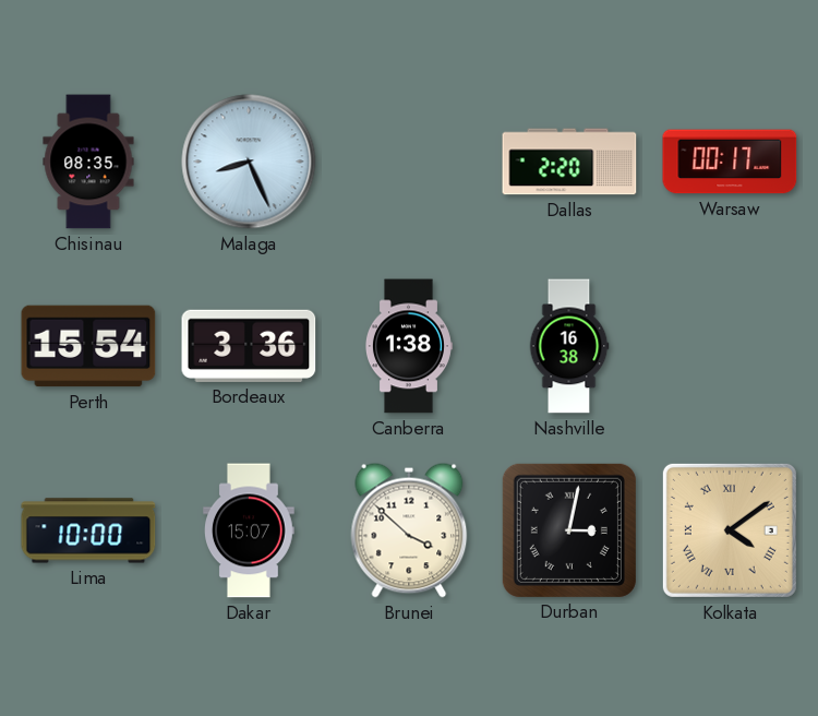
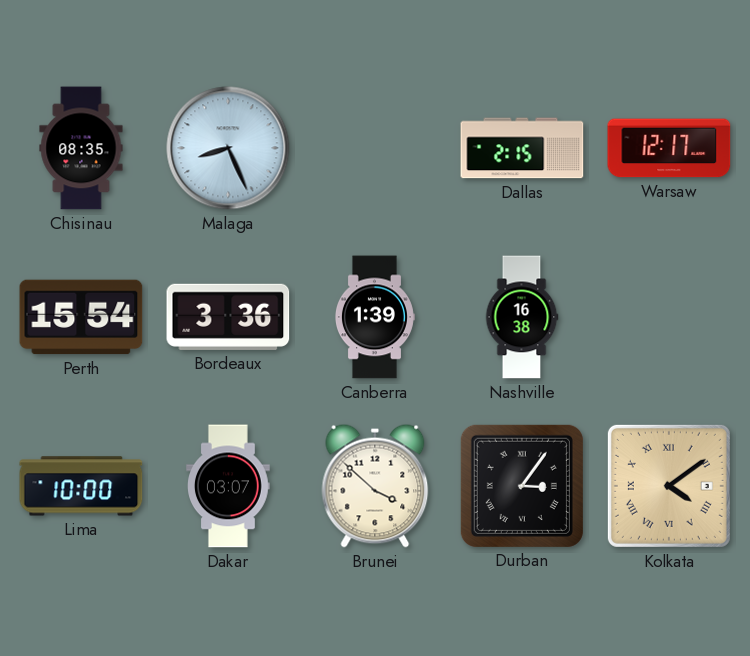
Dallas: 2:20 -> 2:15 (522, 148)
Warsaw: 00:17 -> 12:17 (669, 148)
Canberra: 1:38 -> 1:39 (374, 317)
Dakar: 15:07 -> 03:07 (229, 486)
Durban: 3:02 -> 3:06 (522, 486)
